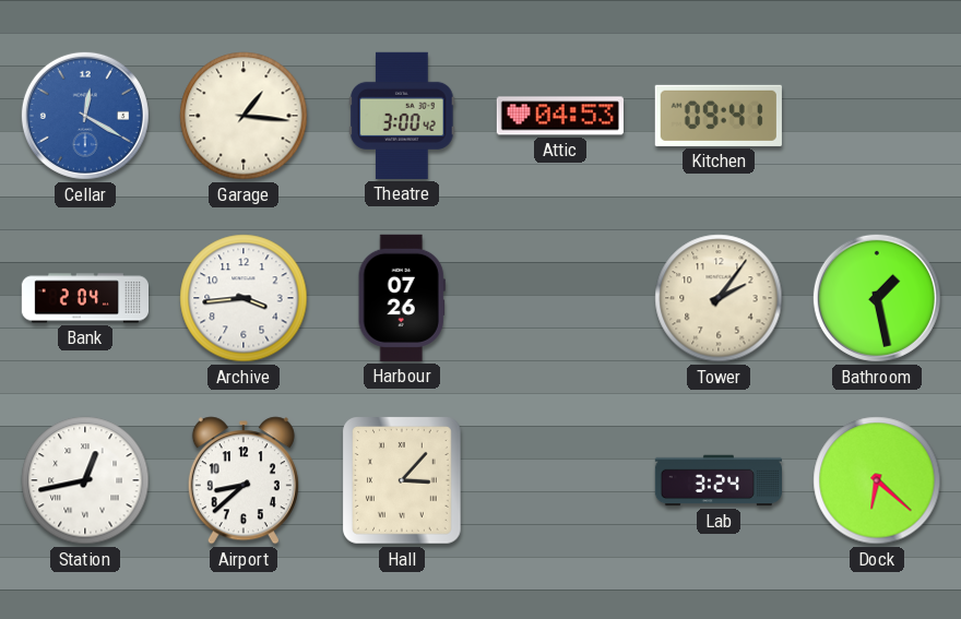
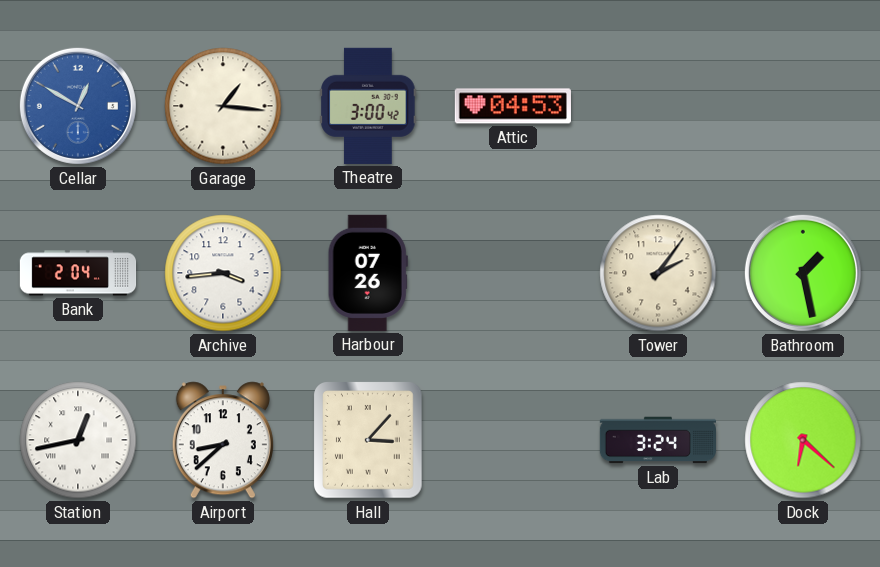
Cellar: 12:20 -> 12:50 (78, 106)
Kitchen: 09:41 -> none (719, 116)
